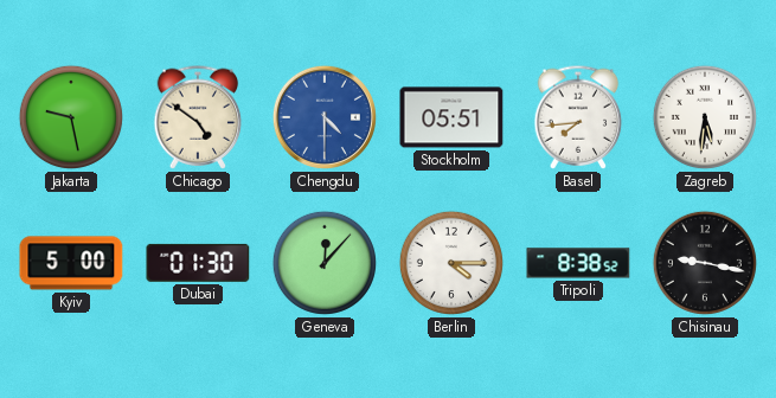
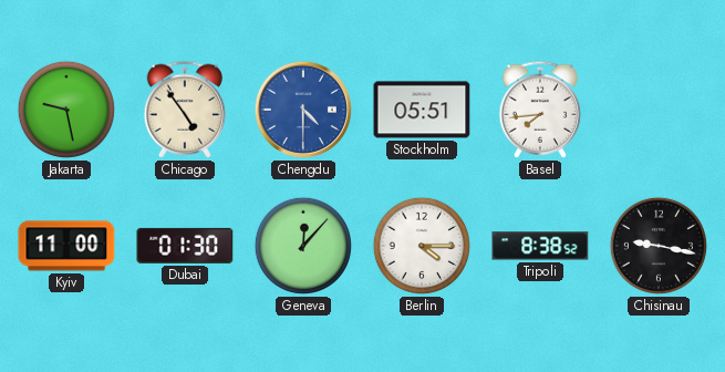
Chicago: 4:51 -> 4:54 (185, 110)
Zagreb: 5:31 -> none (705, 117)
Kyiv: 5:00 -> 11:00 (66, 246)
